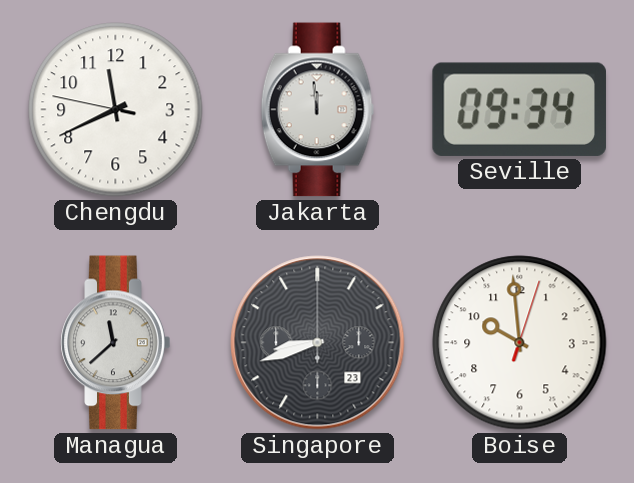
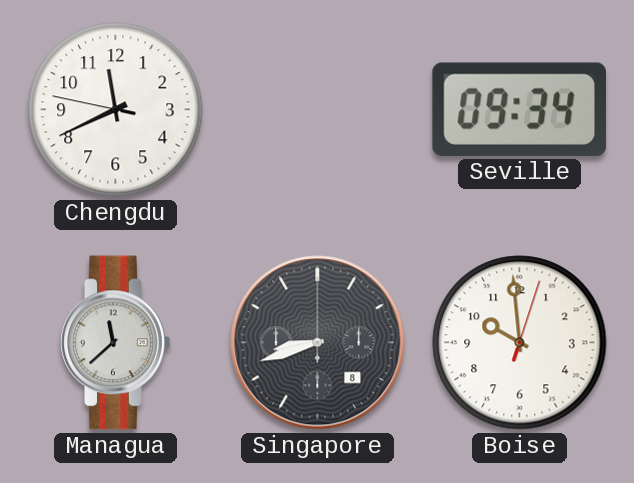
Jakarta: 11:59 -> none (318, 110)
Singapore date: 23 -> 8 (318, 343)
